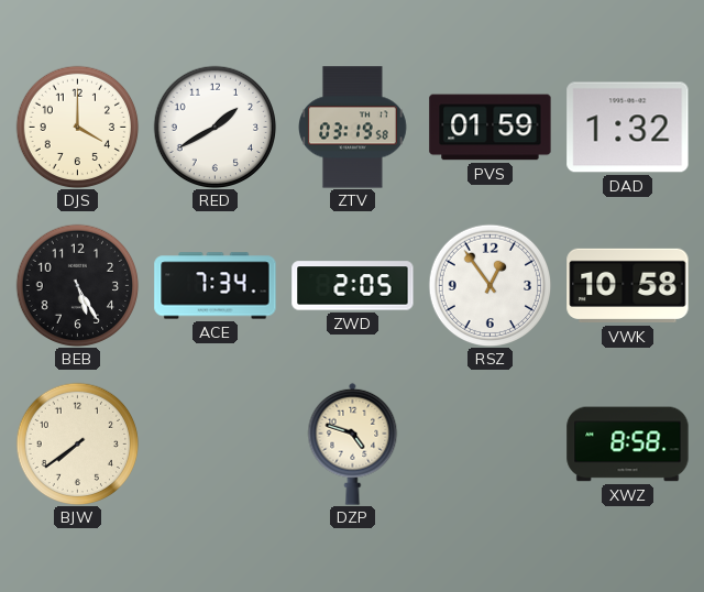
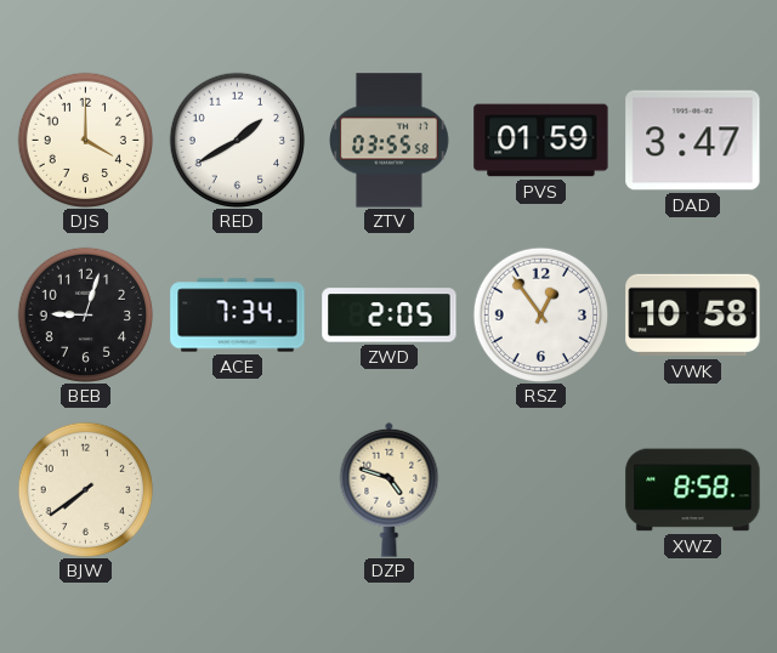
ZTV: 03:19 -> 03:55 (390, 141)
DAD: 1:32 -> 3:47 (693, 141)
BEB: 5:25 -> 9:03 (85, 314)
